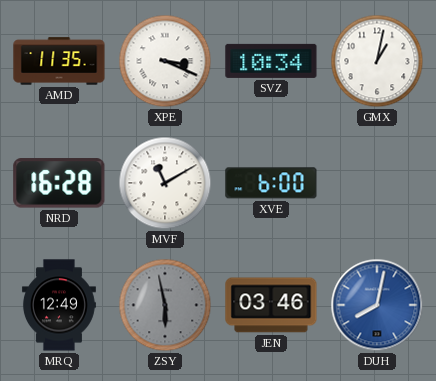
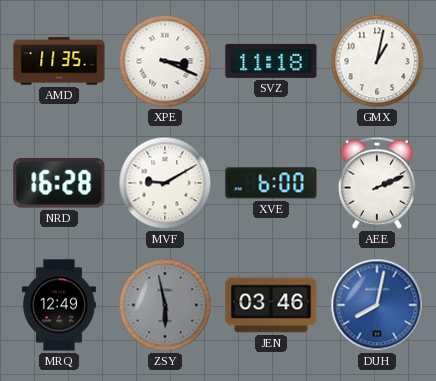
SVZ: 10:34 -> 11:18 (271, 61)
MVF: 11:10 -> 9:10 (165, 183)
AEE: none -> 2:11 (377, 183)
